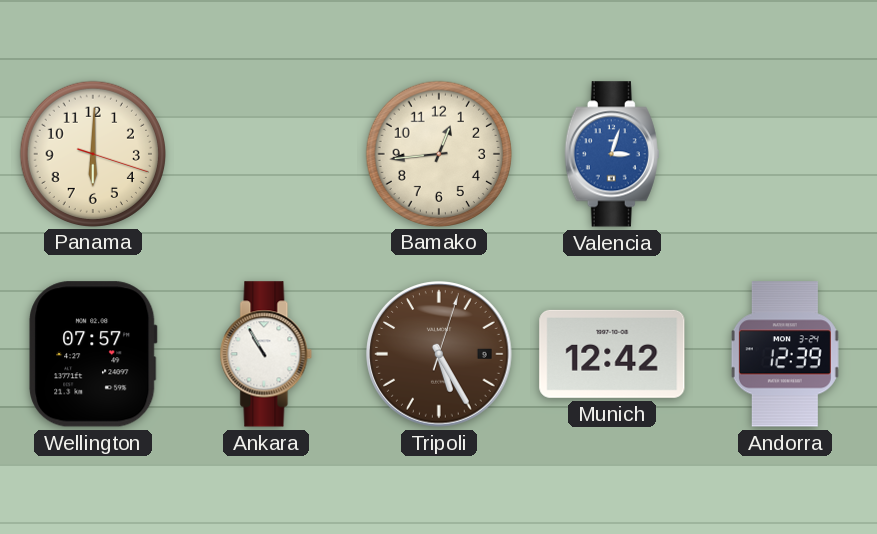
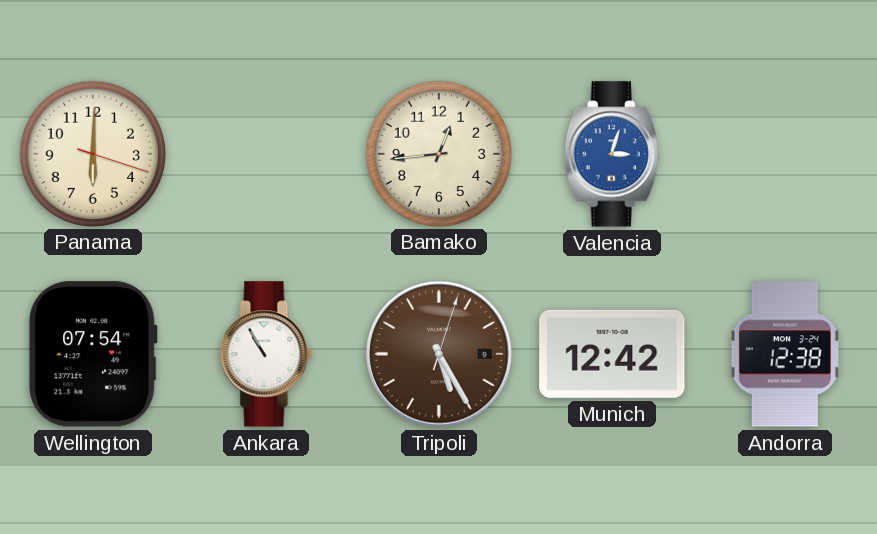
Wellington: 07:57 -> 07:54 (93, 354)
Andorra: 12:39 -> 12:38 (785, 354)
